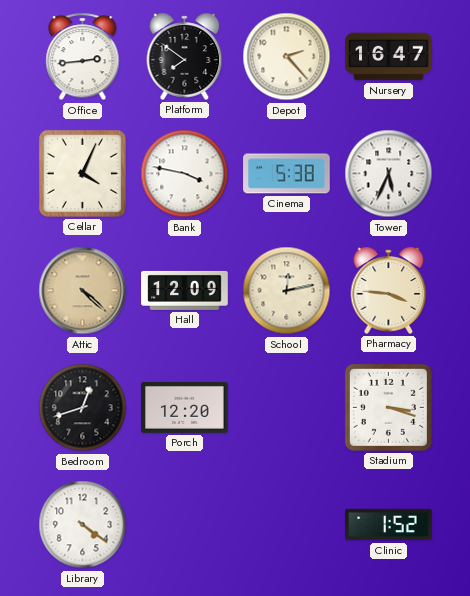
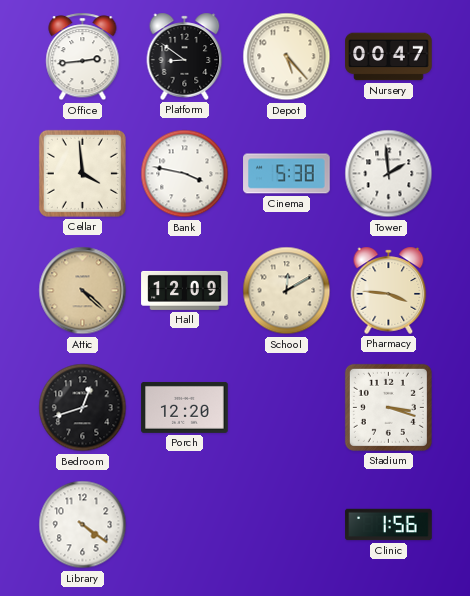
Platform: 7:51 -> 8:51 (185, 56)
Depot: 2:23 -> 5:23 (287, 57)
Nursery: 16:47 -> 00:47 (389, 57)
Cellar: 4:04 -> 3:59 (82, 173)
Tower: 5:34 -> 1:59 (389, 174)
School: 12:13 -> 12:10 (287, 291)
Clinic: 1:52 -> 1:56 (389, 525)
